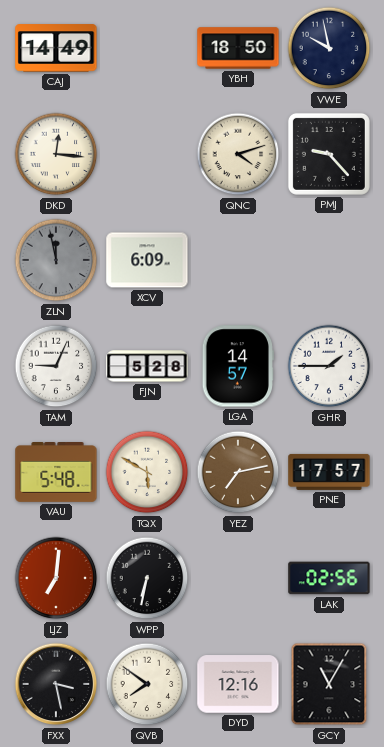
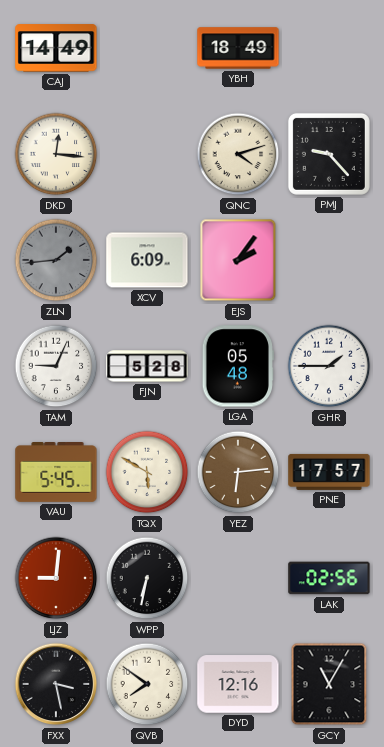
YBH: 18:50 -> 18:49 (238, 48)
VWE: 9:58 -> none (329, 48)
ZLN: 11:58 -> 1:44 (56, 260)
EJS: none -> 2:06 (238, 260)
LGA: 14:57 -> 05:48 (237, 366)
VAU: 5:48 -> 5:45 (56, 473)
YEZ: 7:13 -> 6:14 (238, 472)
LJZ: 7:01 -> 9:01 (56, 578)
